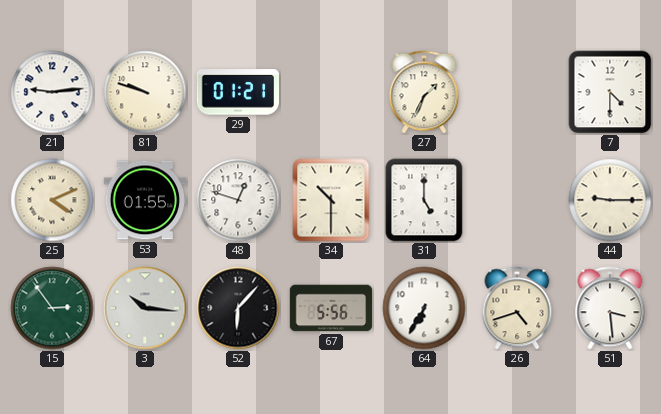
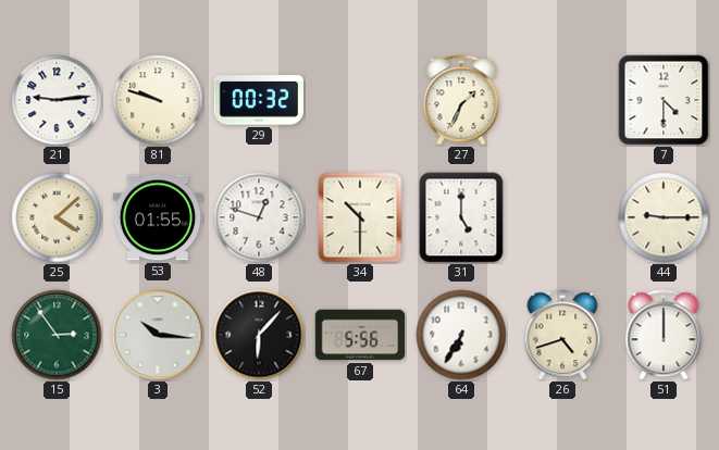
29: 01:21 -> 00:32 (258, 100)
25: 4:11 -> 4:08 (57, 217)
51: 3:29 -> 12:00 (664, 335)
